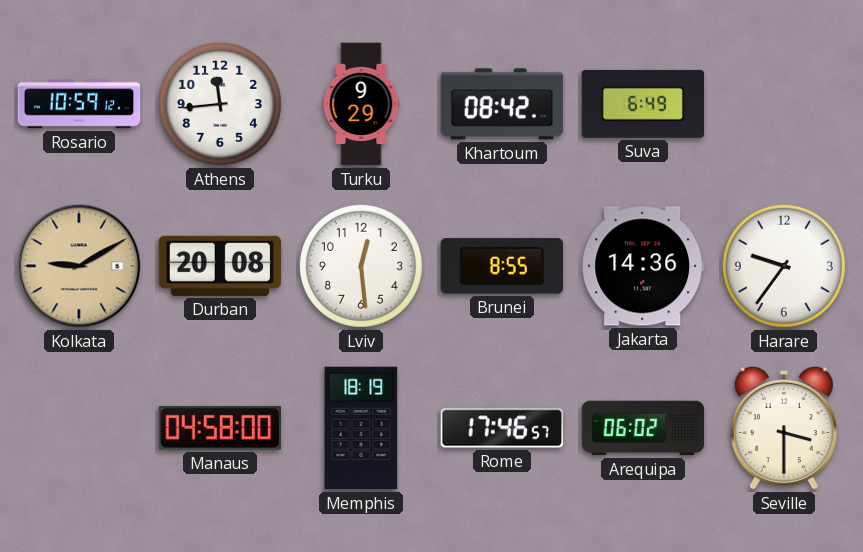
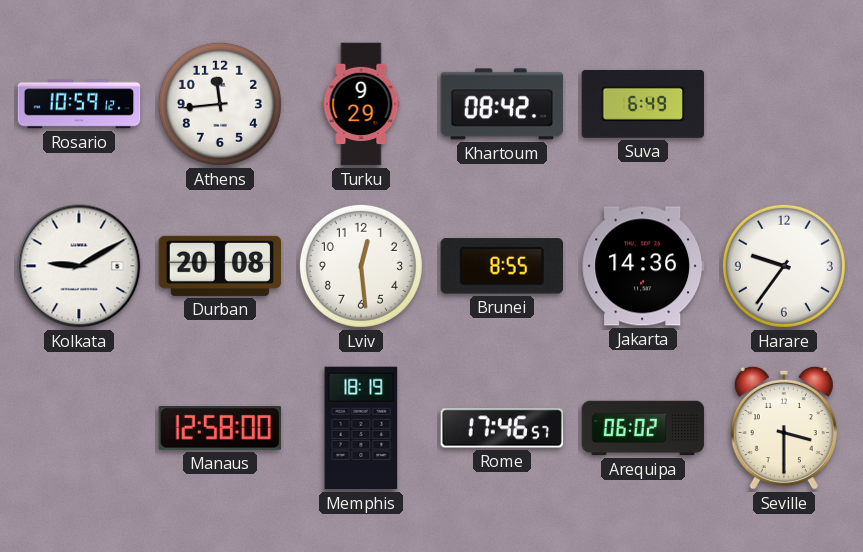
Kolkata dial: champagne -> white (79, 266)
Manaus: 04:58 -> 12:58 (220, 429)
